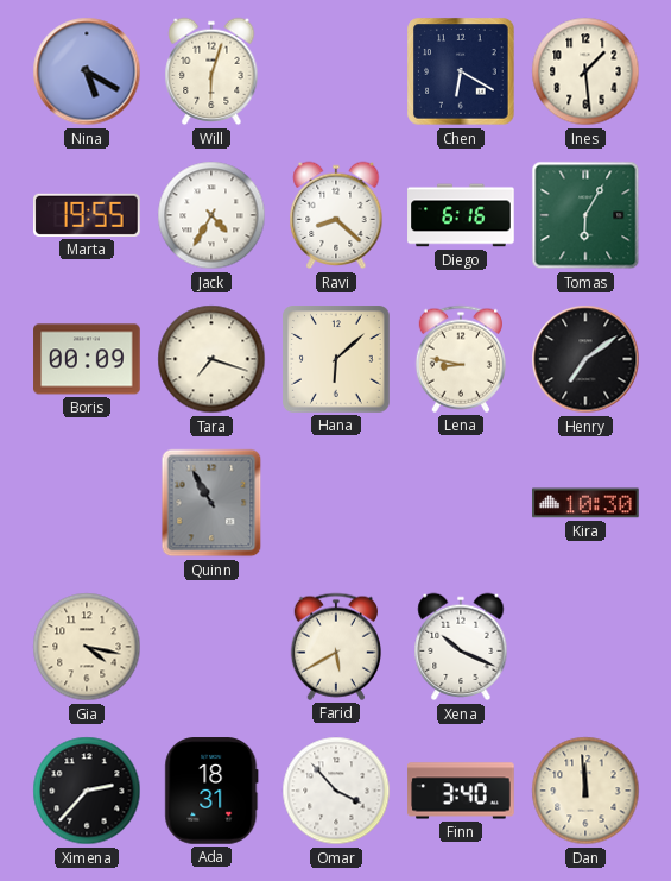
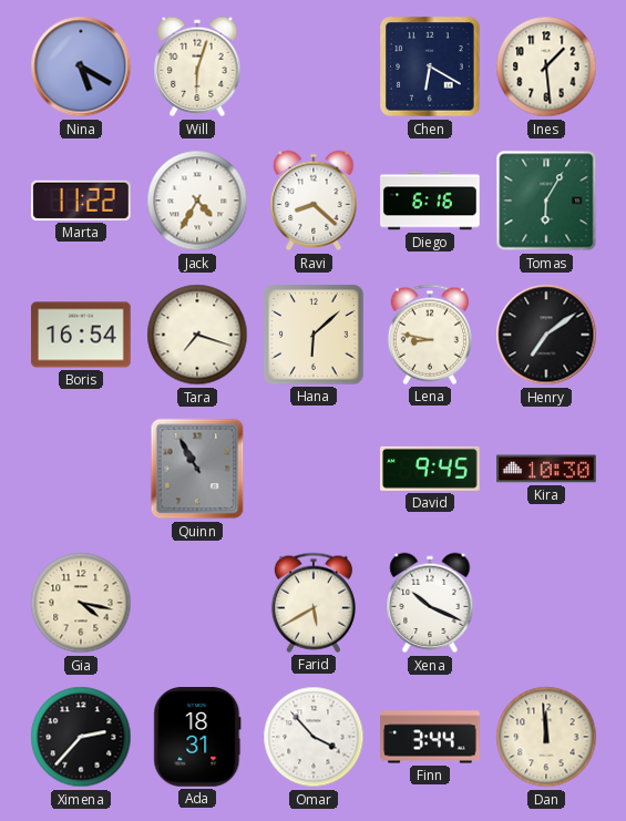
Marta: 19:55 -> 11:22 (81, 201)
Boris: 00:09 -> 16:54 (81, 335)
David: none -> 9:45 (430, 469)
Finn: 3:40 -> 3:44 (430, 737)
